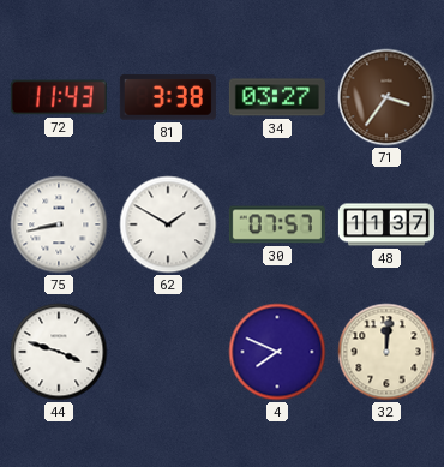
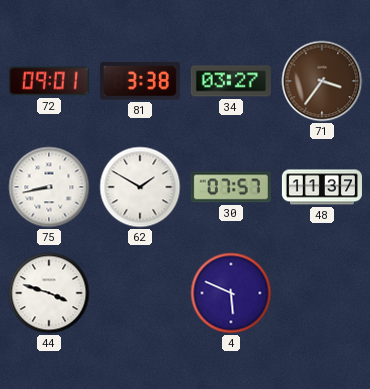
72: 11:43 -> 09:01 (49, 81)
4: 7:49 -> 5:49 (231, 293)
32: 12:01 -> none (386, 352)
